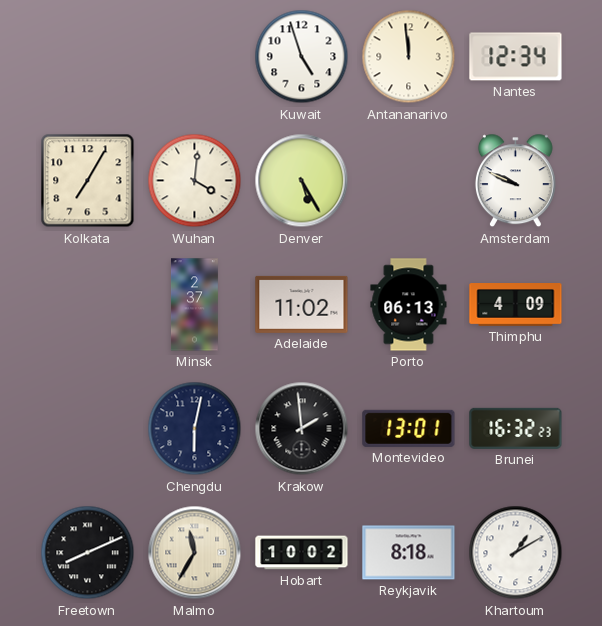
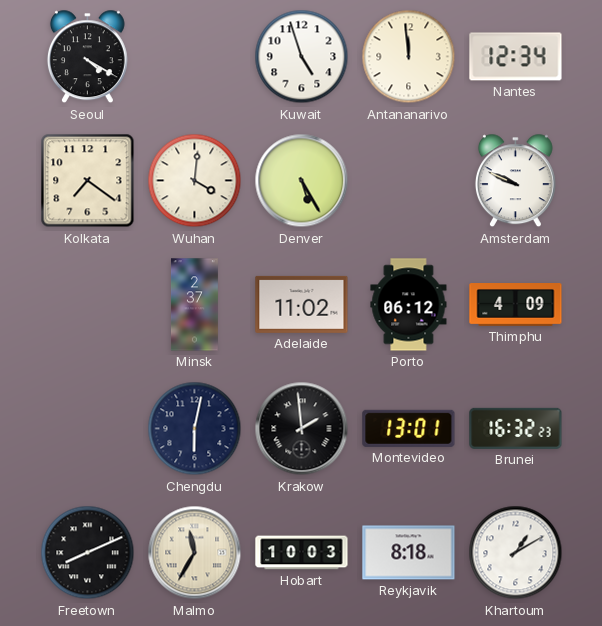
Seoul: none -> 4:20 (87, 57)
Kolkata: 7:05 -> 7:21 (88, 181)
Porto: 06:13 -> 06:12 (409, 305)
Hobart: 10:02 -> 10:03 (302, 553)
